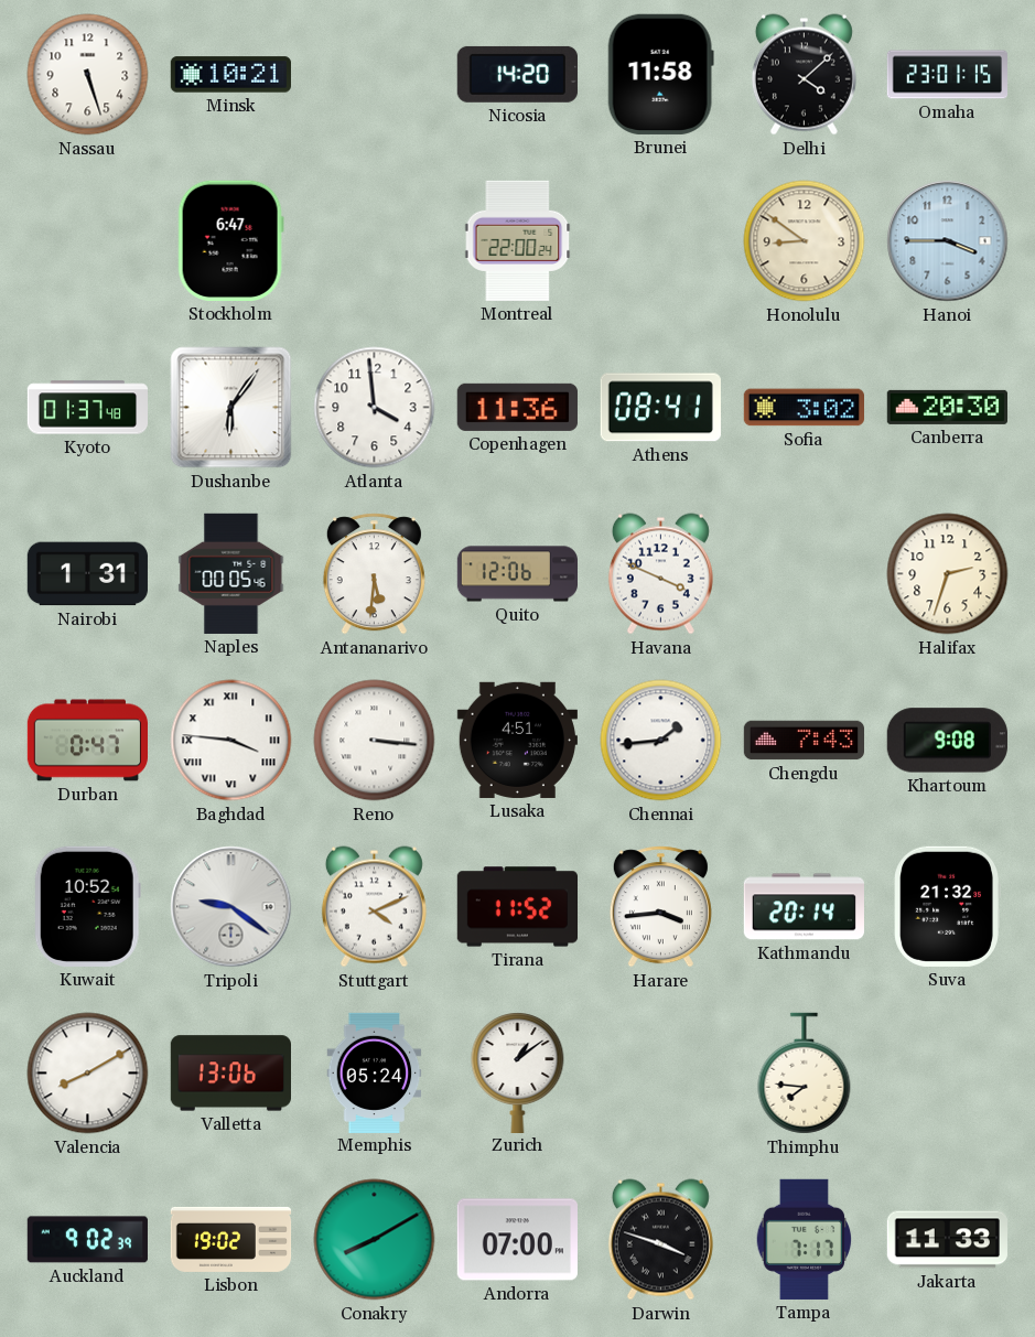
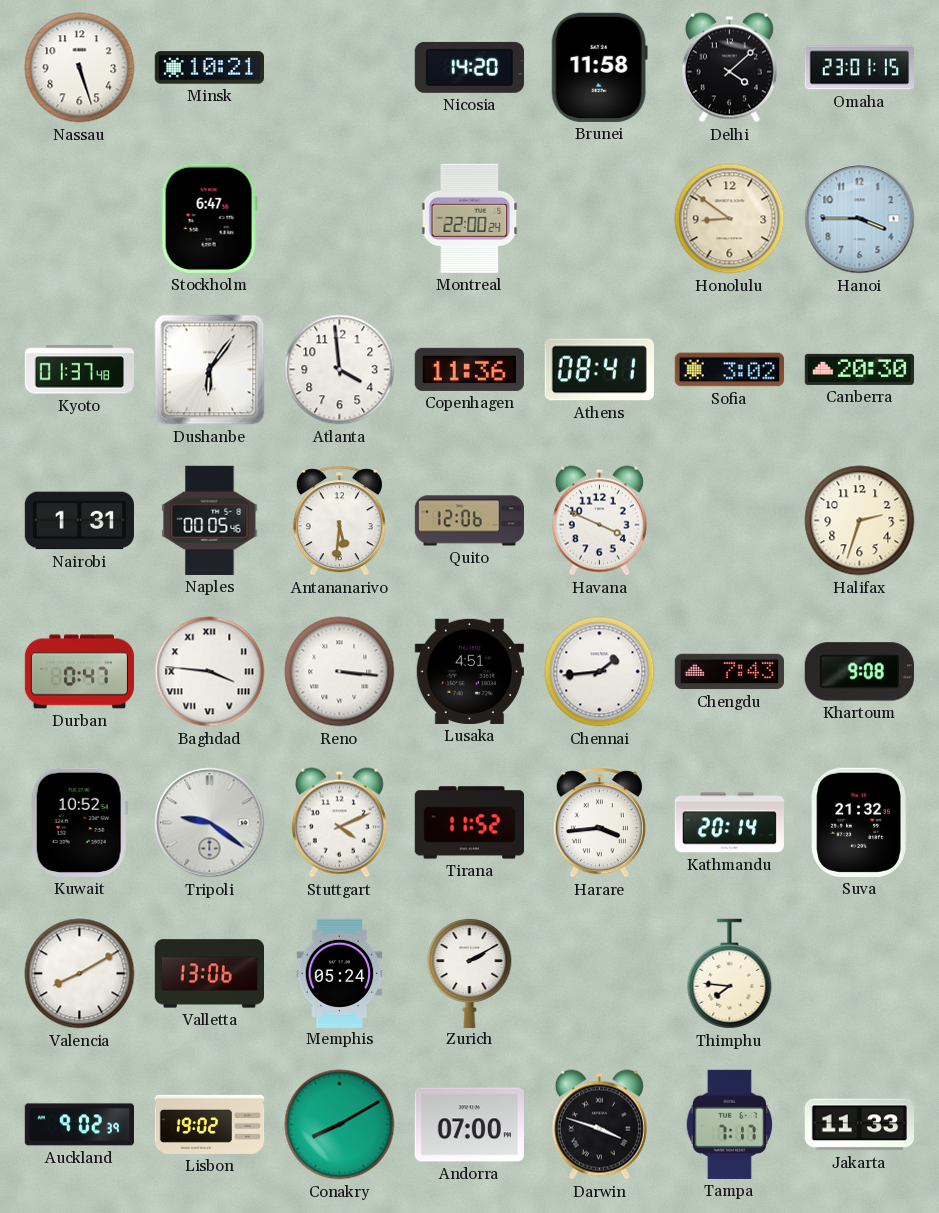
Zurich: 1:09 -> 2:10 (470, 973)
